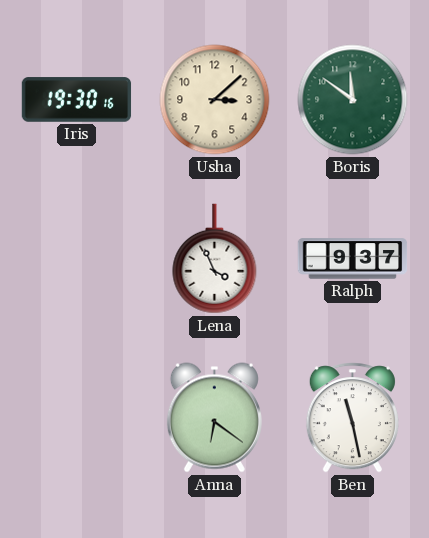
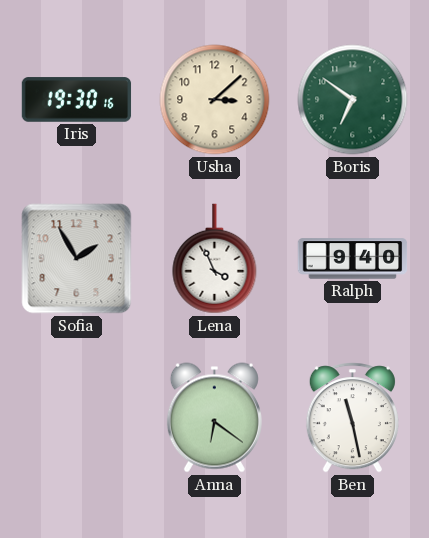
Boris: 11:51 -> 6:51 (353, 100)
Sofia: none -> 1:55 (77, 259)
Ralph: 9:37 -> 9:40 (353, 259)
